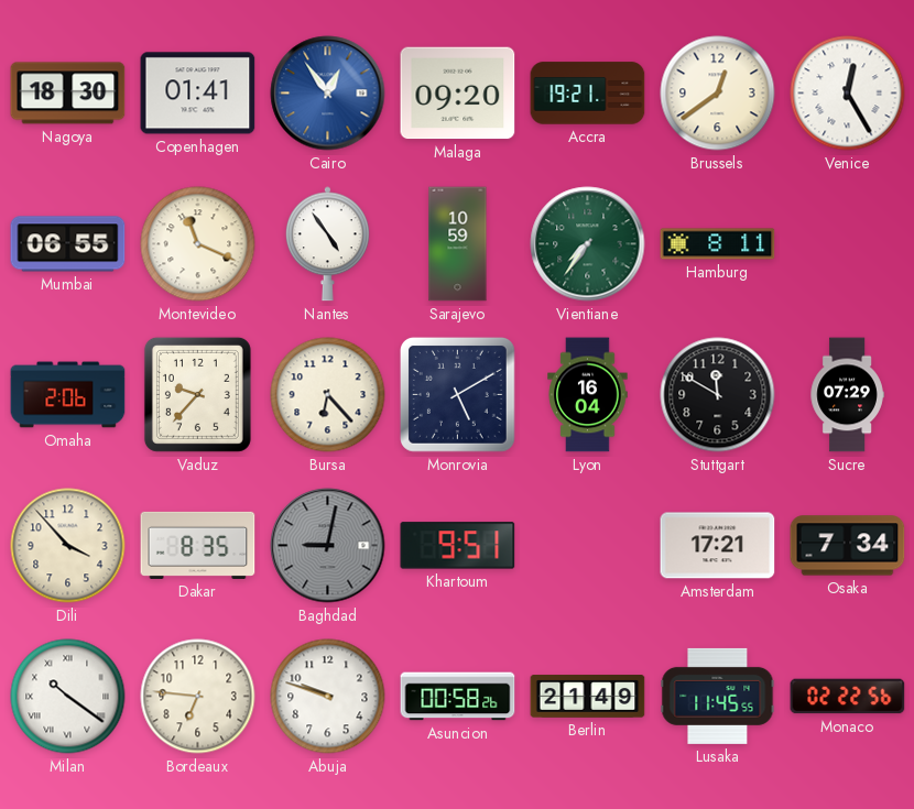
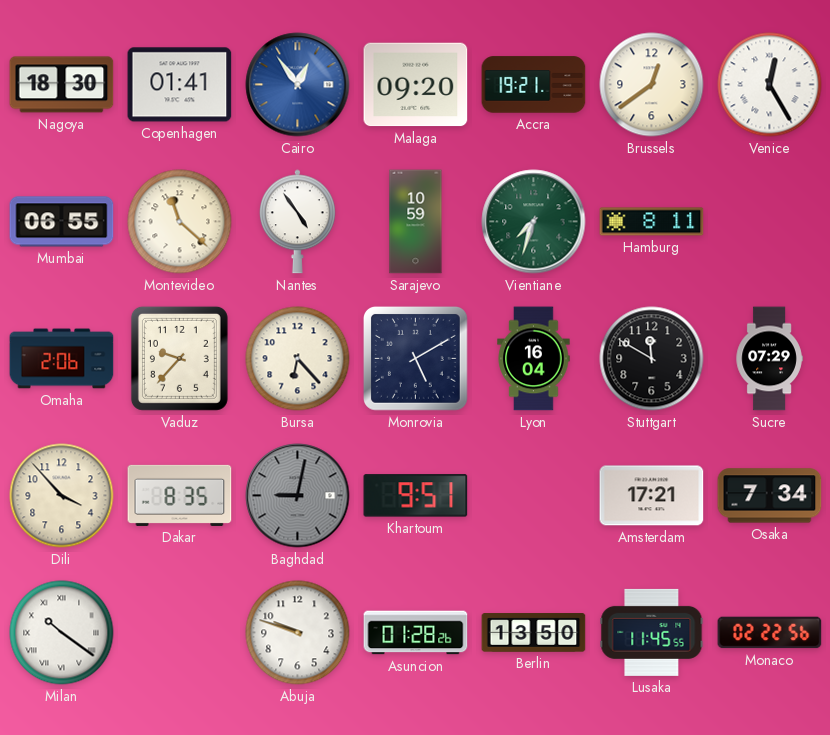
Montevideo: 11:19 -> 11:22 (180, 222)
Vientiane: 7:36 -> 7:33 (534, 222)
Bordeaux: 6:46 -> none (198, 697)
Asuncion: 00:58 -> 01:28 (416, 633)
Berlin: 21:49 -> 13:50 (534, 633)
